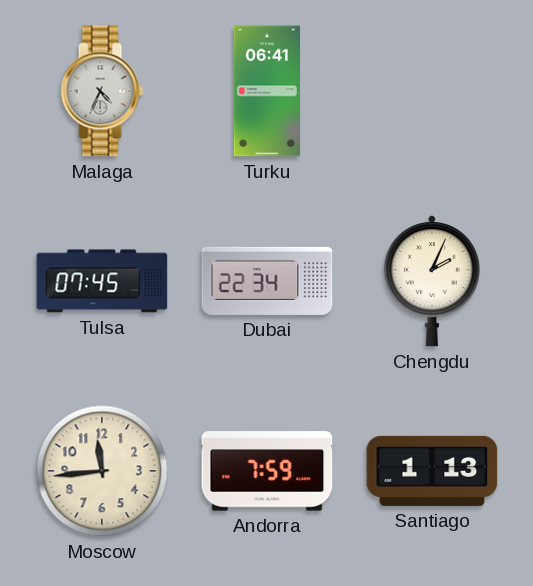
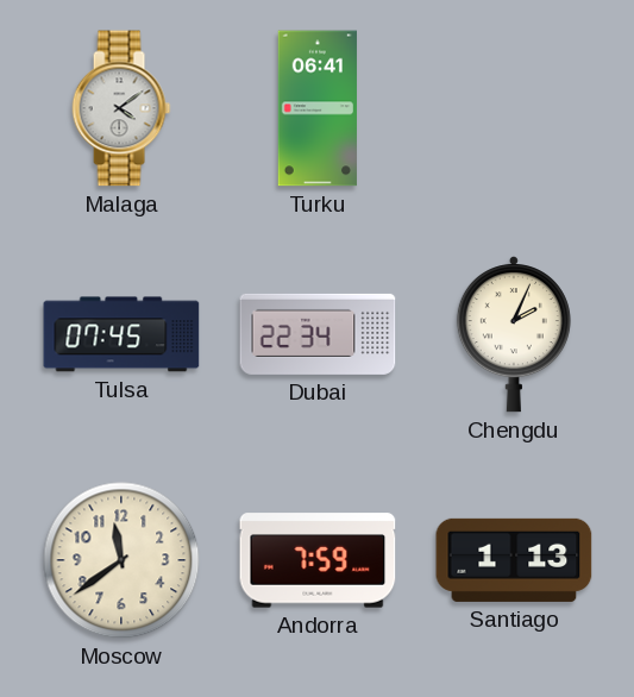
Malaga: 4:34 -> 4:09 (121, 108)
Moscow: 11:44 -> 11:39 (121, 560)
